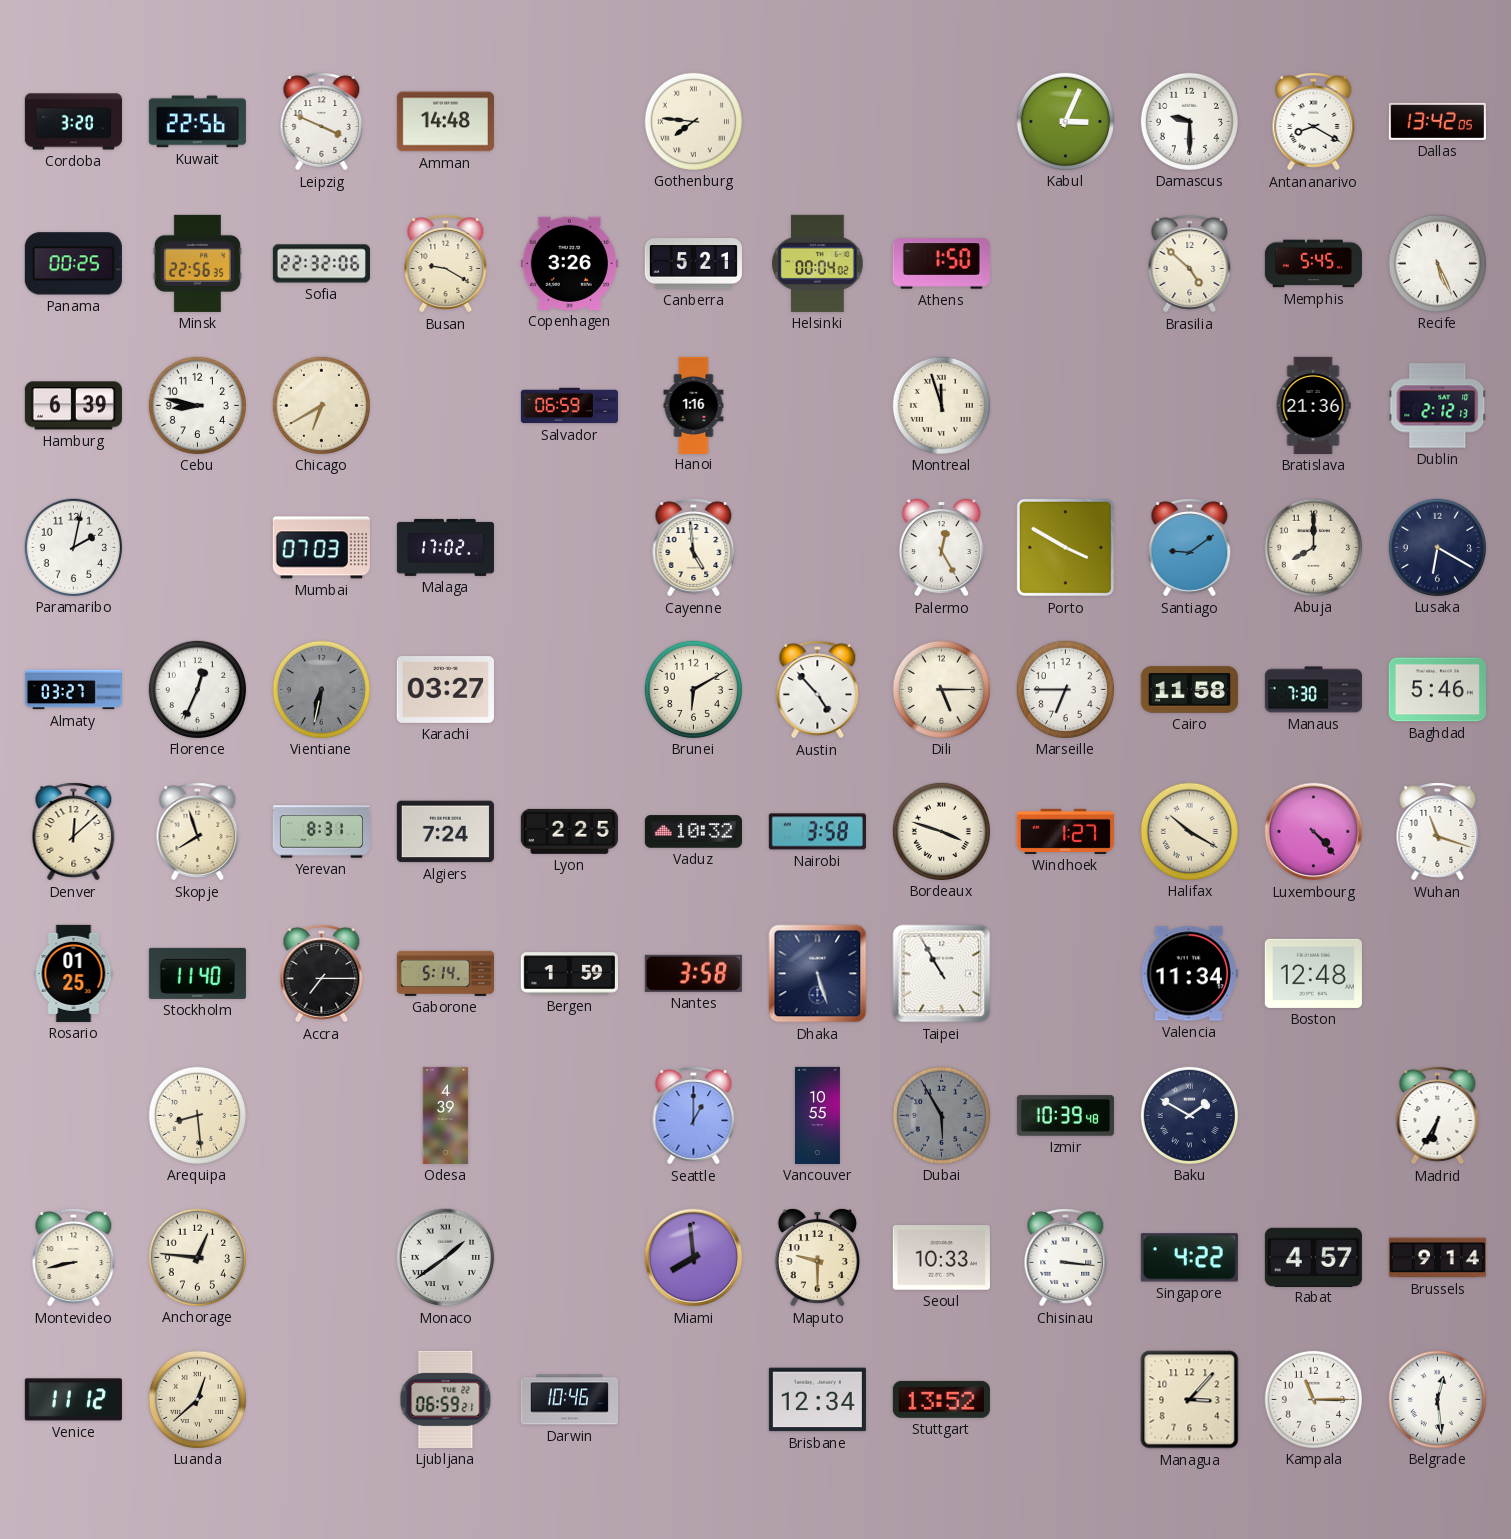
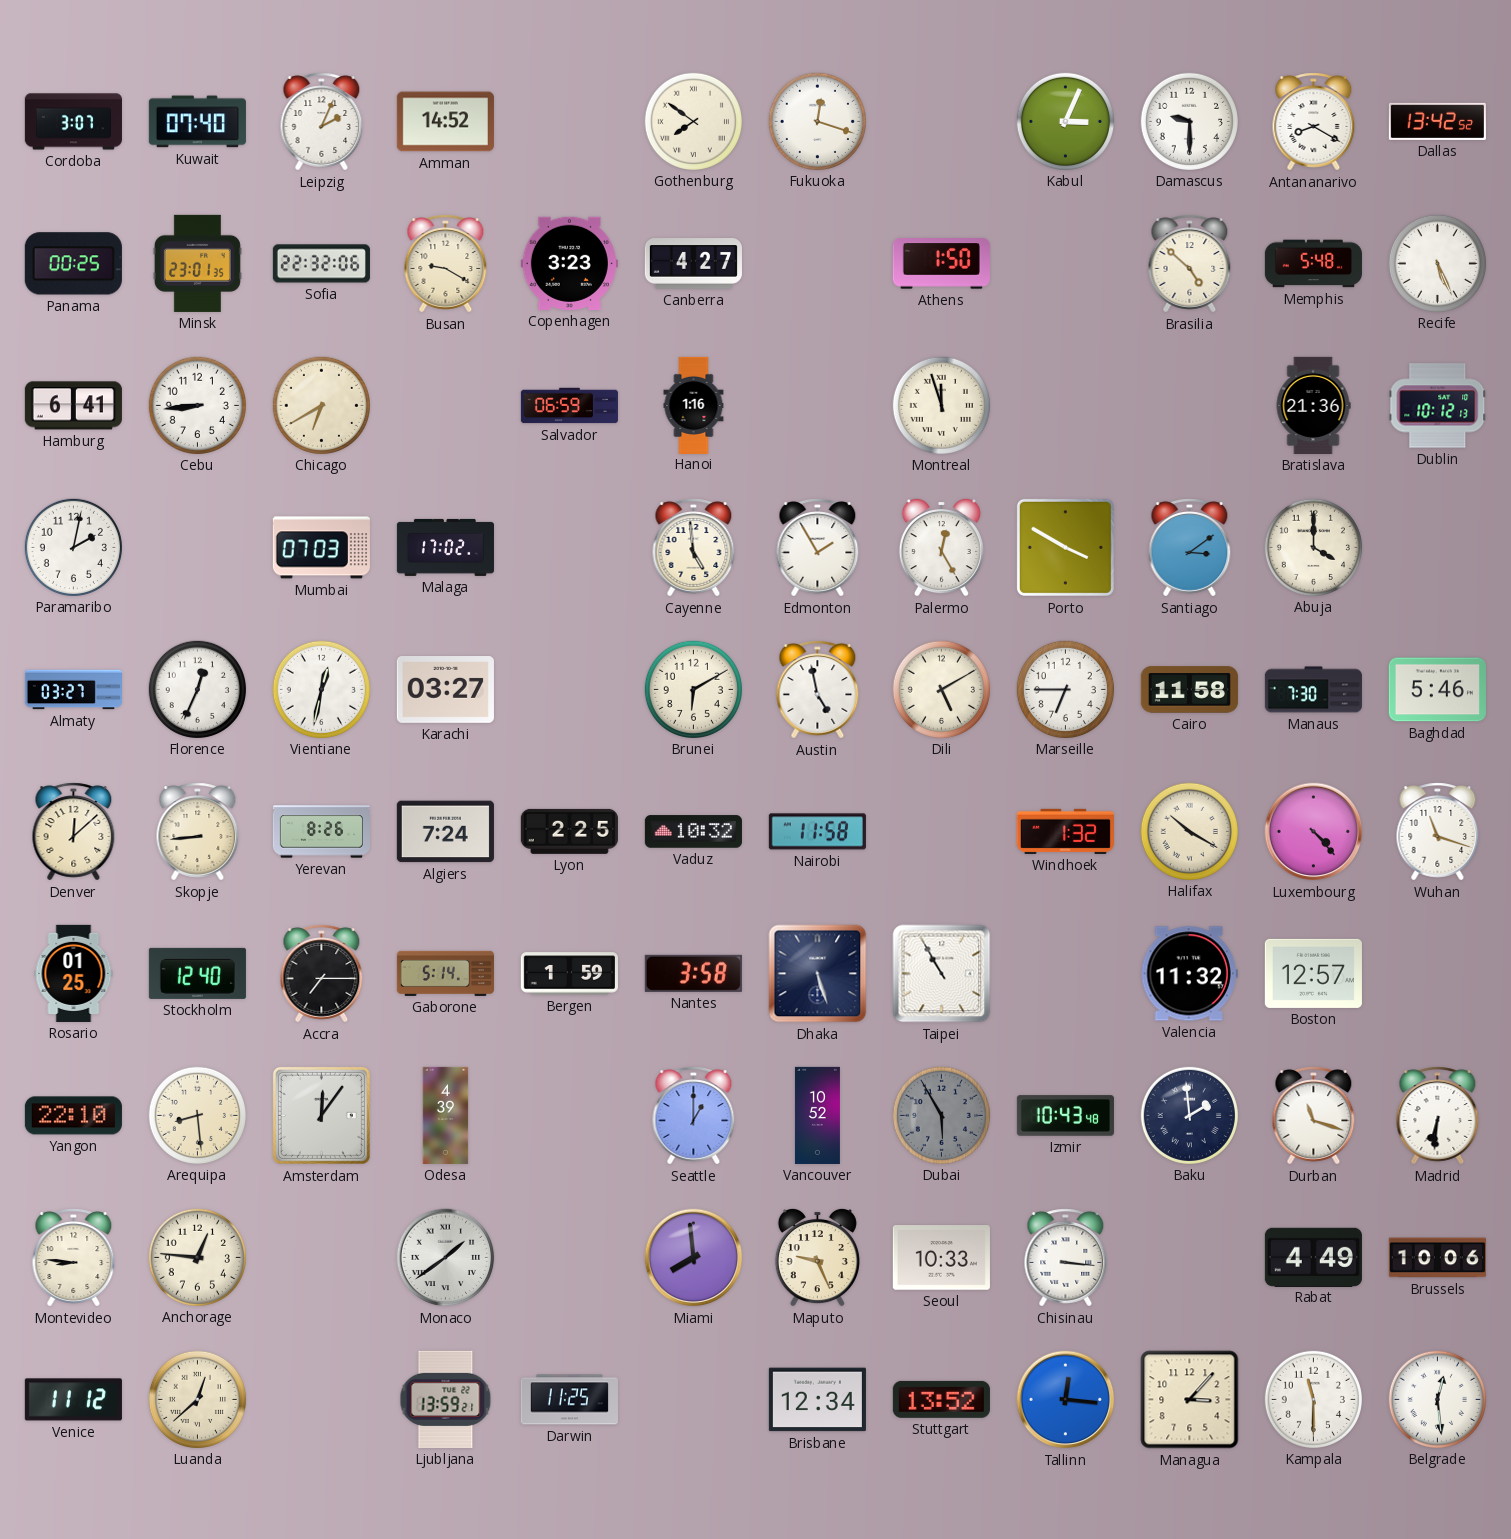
Cordoba: 3:20 -> 3:07 (73, 122)
Kuwait: 22:56 -> 07:40 (197, 122)
Leipzig: 3:49 -> 2:04 (322, 122)
Amman: 14:48 -> 14:52 (445, 122)
Gothenburg: 7:46 -> 7:51 (693, 121)
Fukuoka: none -> 12:18 (817, 121)
Dallas: 13:42:05 -> 13:42:52 (1437, 121)
Minsk: 22:56 -> 23:01 (197, 263)
Copenhagen: 3:26 -> 3:23 (569, 263)
Canberra: 5:21 -> 4:27 (693, 264)
Helsinki: 00:04 -> none (818, 263)
Memphis: 5:45 -> 5:48 (1313, 264)
Hamburg: 6:39 -> 6:41 (73, 406)
Cebu: 8:47 -> 8:44 (197, 405)
Dublin: 2:12 -> 10:12 (1438, 406)
Edmonton: none -> 1:55 (818, 548)
Santiago: 9:09 -> 3:09 (1190, 548)
Abuja: 8:00 -> 4:00 (1313, 547)
Lusaka: 6:20 -> none (1437, 547)
Vientiane: 6:32 -> 12:32 (321, 689)
Vientiane dial: grey -> white (321, 689)
Austin: 4:53 -> 4:58 (818, 690)
Dili: 5:15 -> 5:10 (941, 689)
Skopje: 7:57 -> 8:44 (198, 832)
Yerevan: 8:31 -> 8:26 (321, 832)
Nairobi: 3:58 -> 11:58 (817, 832)
Bordeaux: 3:48 -> none (941, 831)
Windhoek: 1:27 -> 1:32 (1065, 831)
Stockholm: 11:40 -> 12:40 (197, 973)
Valencia: 11:34 -> 11:32 (1189, 974)
Boston: 12:48 -> 12:57 (1313, 973)
Yangon: none -> 22:10 (73, 1116)
Amsterdam: none -> 12:06 (321, 1115)
Vancouver: 10:55 -> 10:52 (817, 1115)
Izmir: 10:39 -> 10:43 (1065, 1116)
Baku: 1:50 -> 1:59 (1189, 1115)
Durban: none -> 11:18 (1314, 1116)
Madrid: 6:35 -> 6:31 (1438, 1116)
Montevideo: 8:43 -> 8:46 (74, 1258)
Maputo: 9:30 -> 9:26 (817, 1257)
Singapore: 4:22 -> none (1189, 1258)
Rabat: 4:57 -> 4:49 (1313, 1257)
Brussels: 9:14 -> 10:06 (1437, 1258)
Ljubljana: 06:59 -> 13:59 (446, 1399)
Darwin: 10:46 -> 11:25 (569, 1400)
Tallinn: none -> 12:16 (1066, 1400)
Kampala: 11:15 -> 11:30 (1313, 1399)
